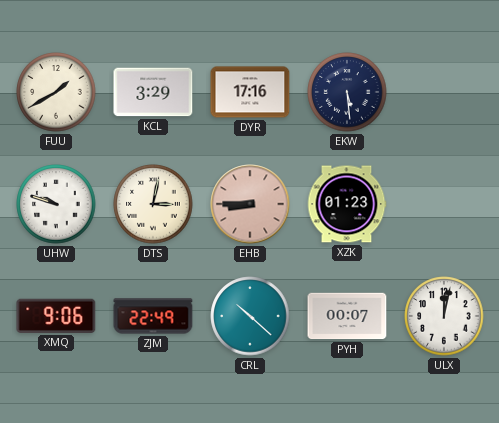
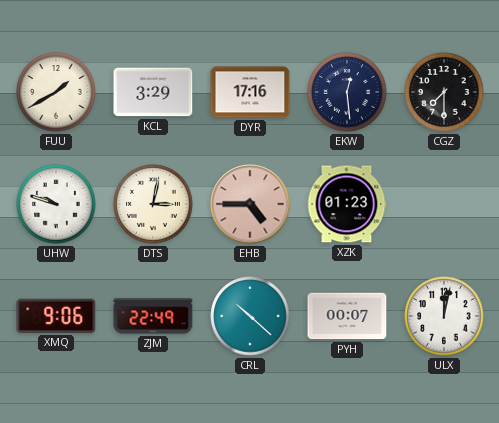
EKW: 5:29 -> 12:29 (347, 92)
CGZ: none -> 7:30 (444, 92)
EHB: 8:45 -> 4:45 (250, 204)
